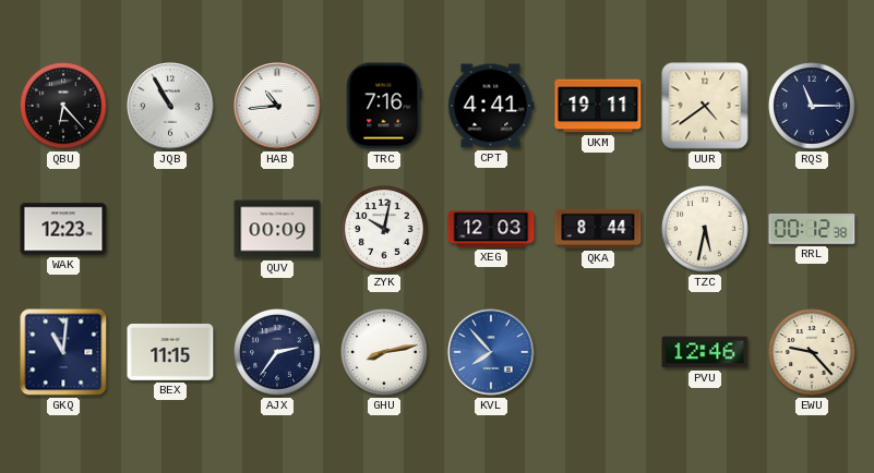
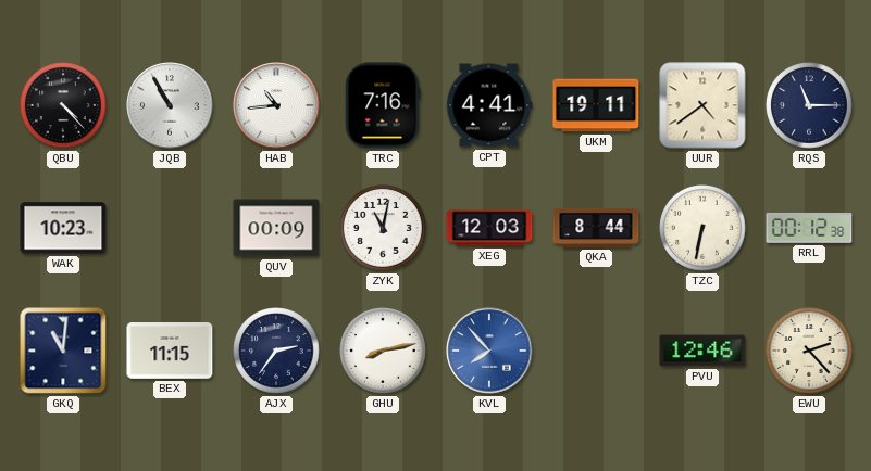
QBU: 6:23 -> 4:23 (63, 105)
WAK: 12:23 -> 10:23 (63, 228)
ZYK: 10:02 -> 11:02 (383, 228)
TZC: 5:32 -> 6:32 (702, 228)
EWU: 9:23 -> 2:23 (809, 351)
